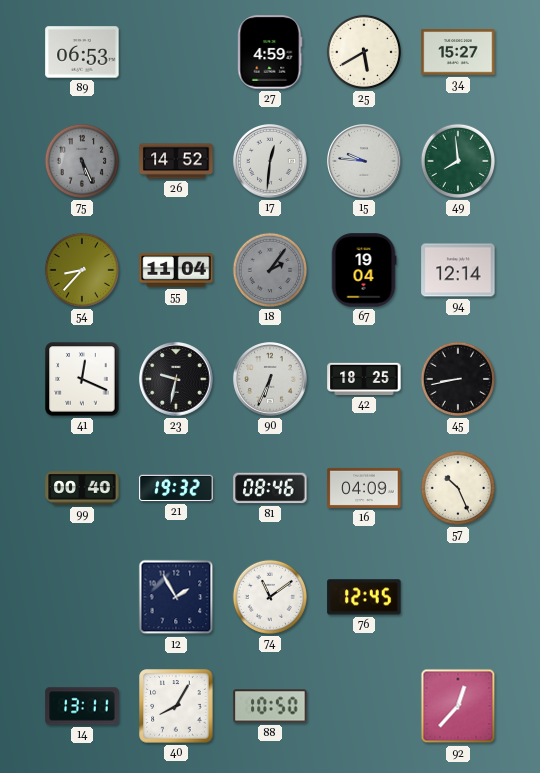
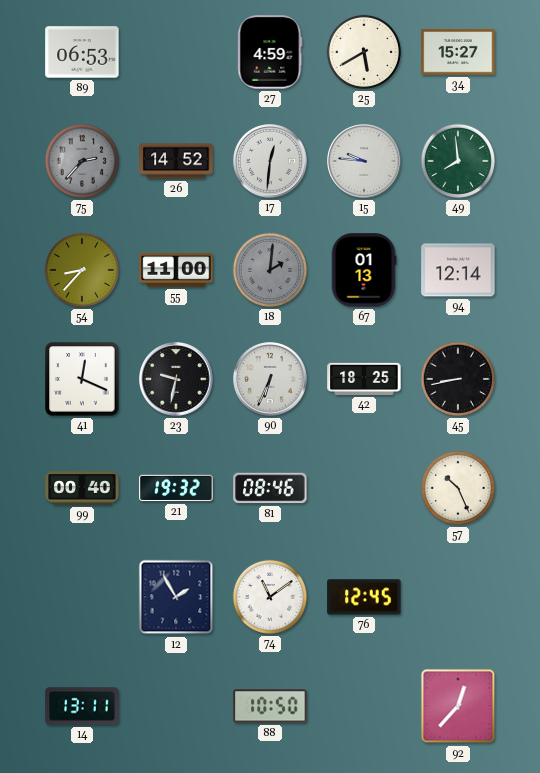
75: 5:26 -> 2:37 (82, 161)
55: 11:04 -> 11:00 (176, 270)
18: 2:06 -> 2:01 (270, 270)
67: 19:04 -> 01:13 (364, 270)
16: 04:09 -> none (364, 488)
40: 8:05 -> none (176, 706)
